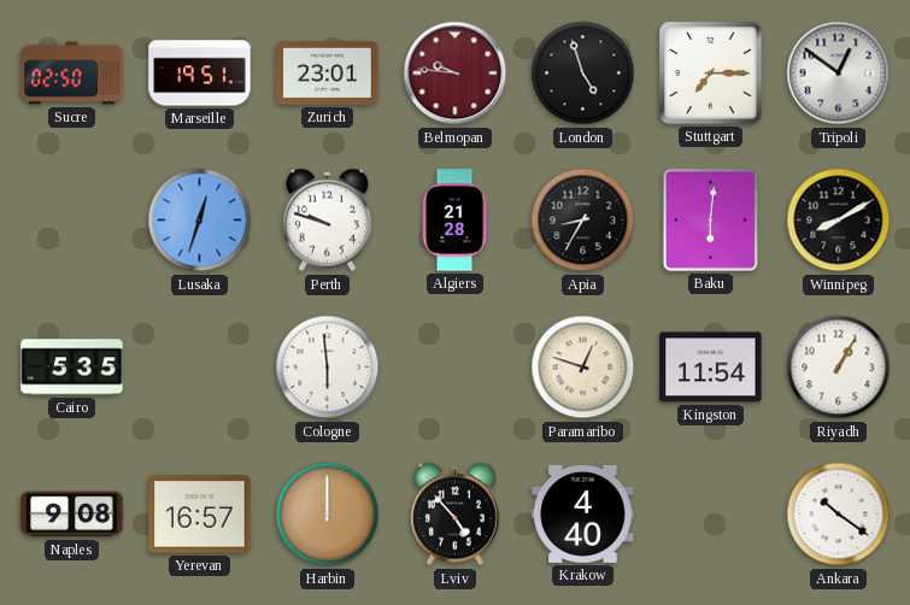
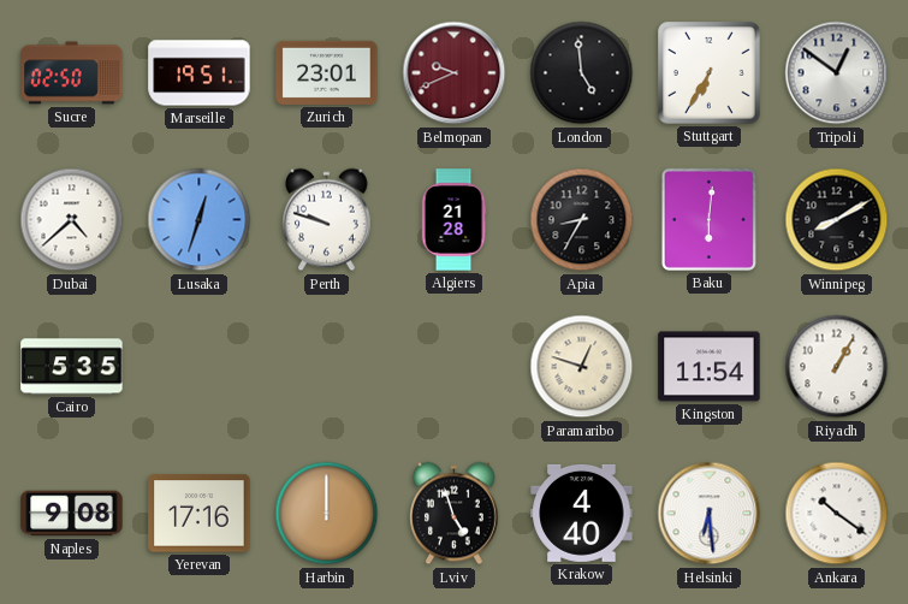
Belmopan: 9:46 -> 9:41 (455, 73)
London: 4:57 -> 4:59 (582, 73)
Stuttgart: 7:15 -> 6:35 (710, 73)
Dubai: none -> 4:38 (72, 220)
Cologne: 5:59 -> none (328, 368)
Yerevan: 16:57 -> 17:16 (200, 514)
Lviv: 4:53 -> 4:57 (455, 514)
Helsinki: none -> 6:29 (710, 514)
